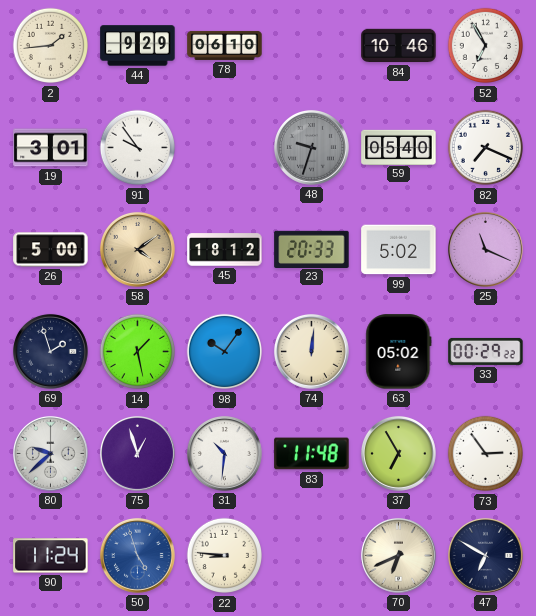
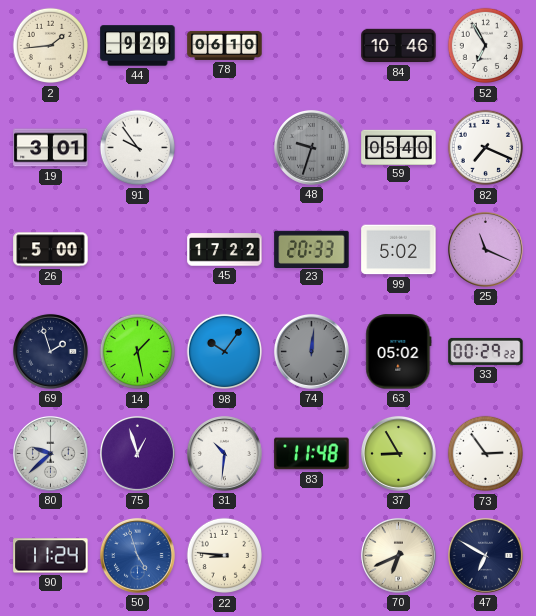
58: 4:09 -> none (137, 249)
45: 18:12 -> 17:22 (225, 250)
74 dial: cream -> grey (311, 351)
37: 6:55 -> 8:55 (398, 453)
